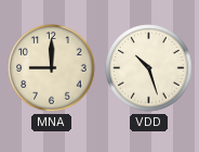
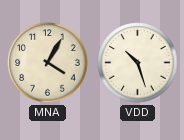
MNA: 9:00 -> 4:05 (48, 63)
